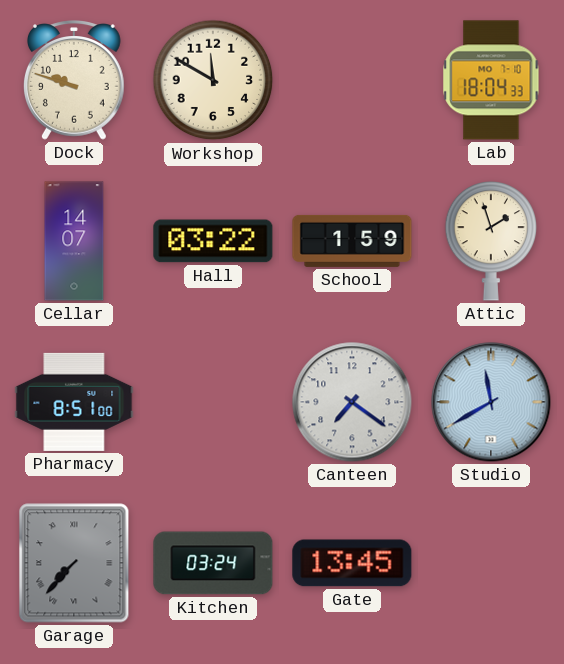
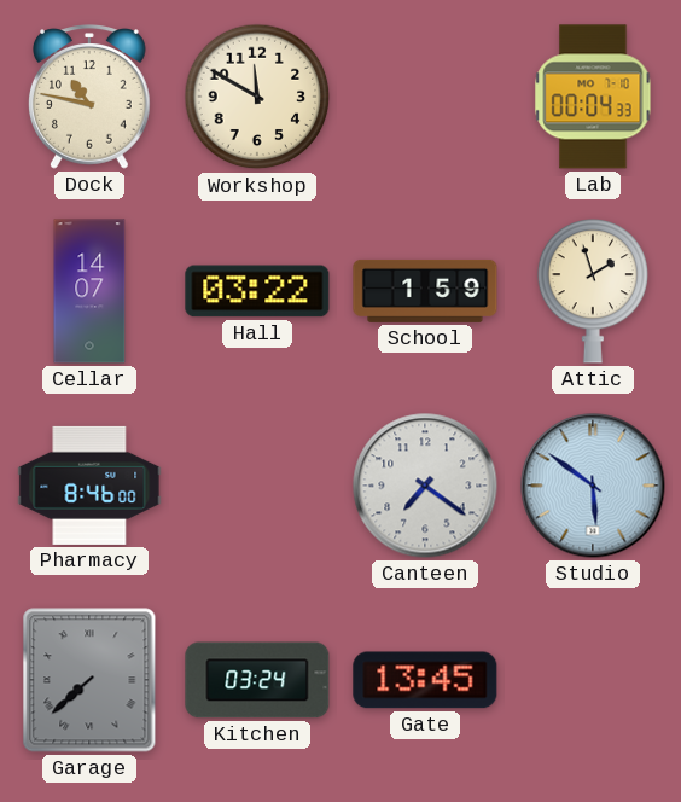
Dock: 9:48 -> 10:47 (91, 97)
Lab: 18:04 -> 00:04 (593, 97)
Pharmacy: 8:51 -> 8:46 (89, 486)
Studio: 11:40 -> 5:51 (593, 486)
Garage: 7:37 -> 7:38 (89, 680)
